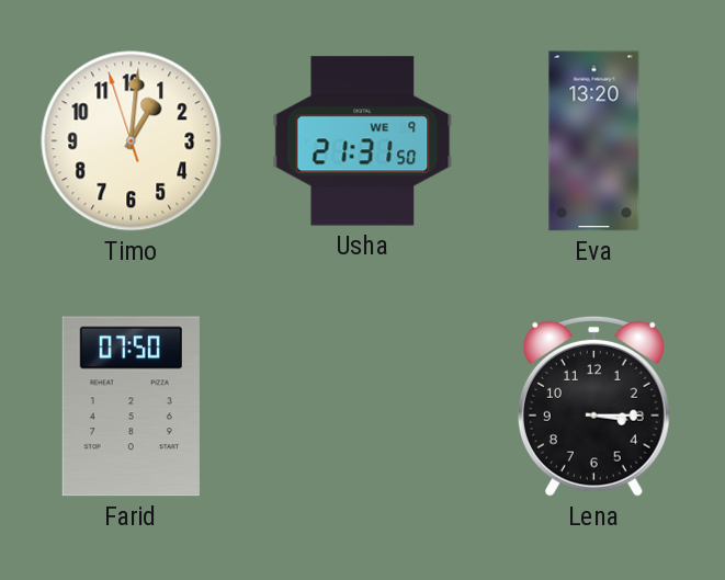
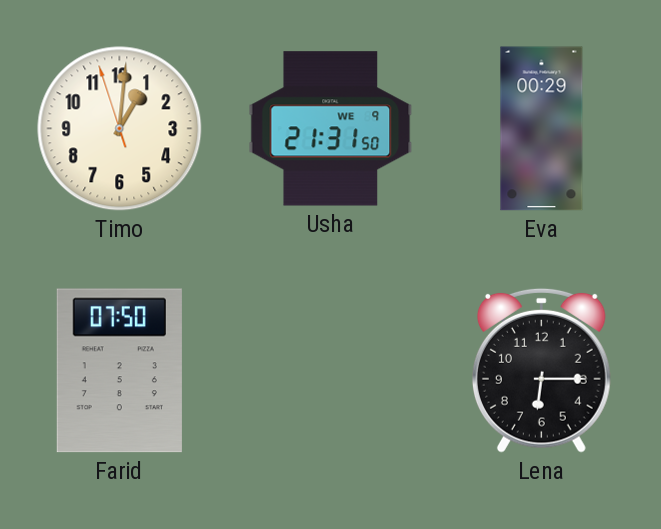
Eva: 13:20 -> 00:29 (542, 129)
Lena: 3:15 -> 6:15 (541, 370)
